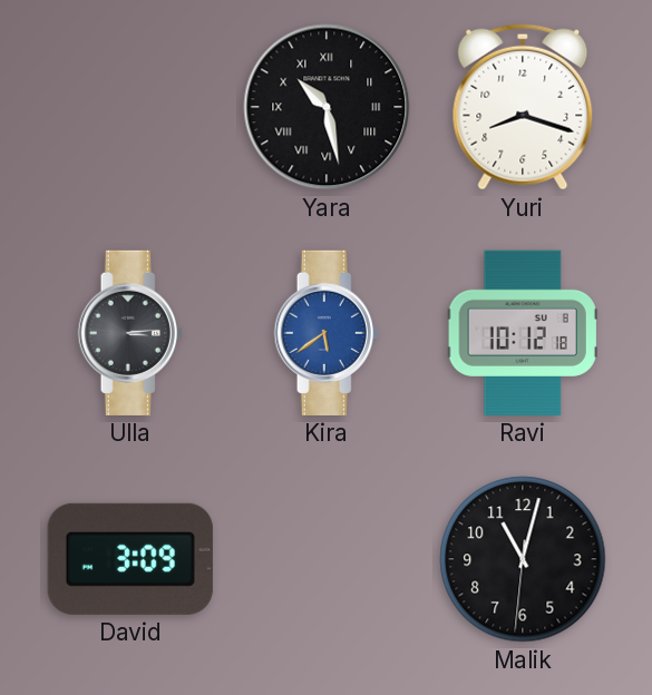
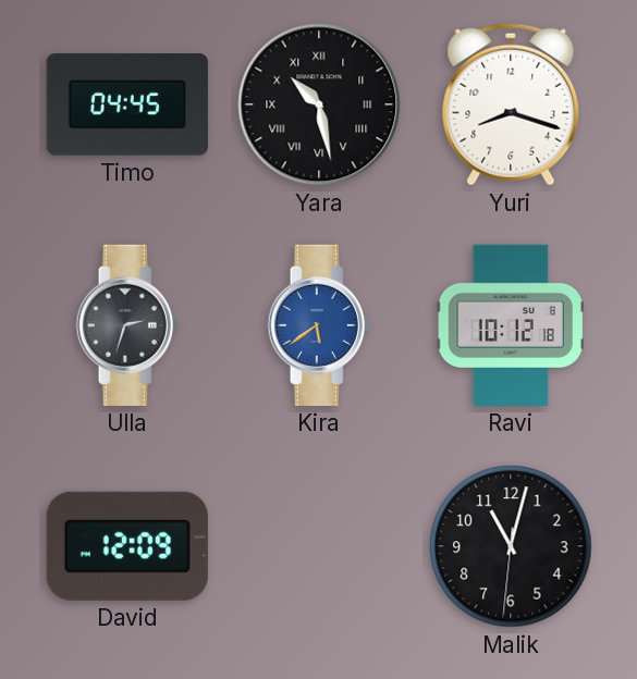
Timo: none -> 04:45 (127, 104)
Ulla: 3:14 -> 2:33 (127, 325)
David: 3:09 -> 12:09 (127, 546)
